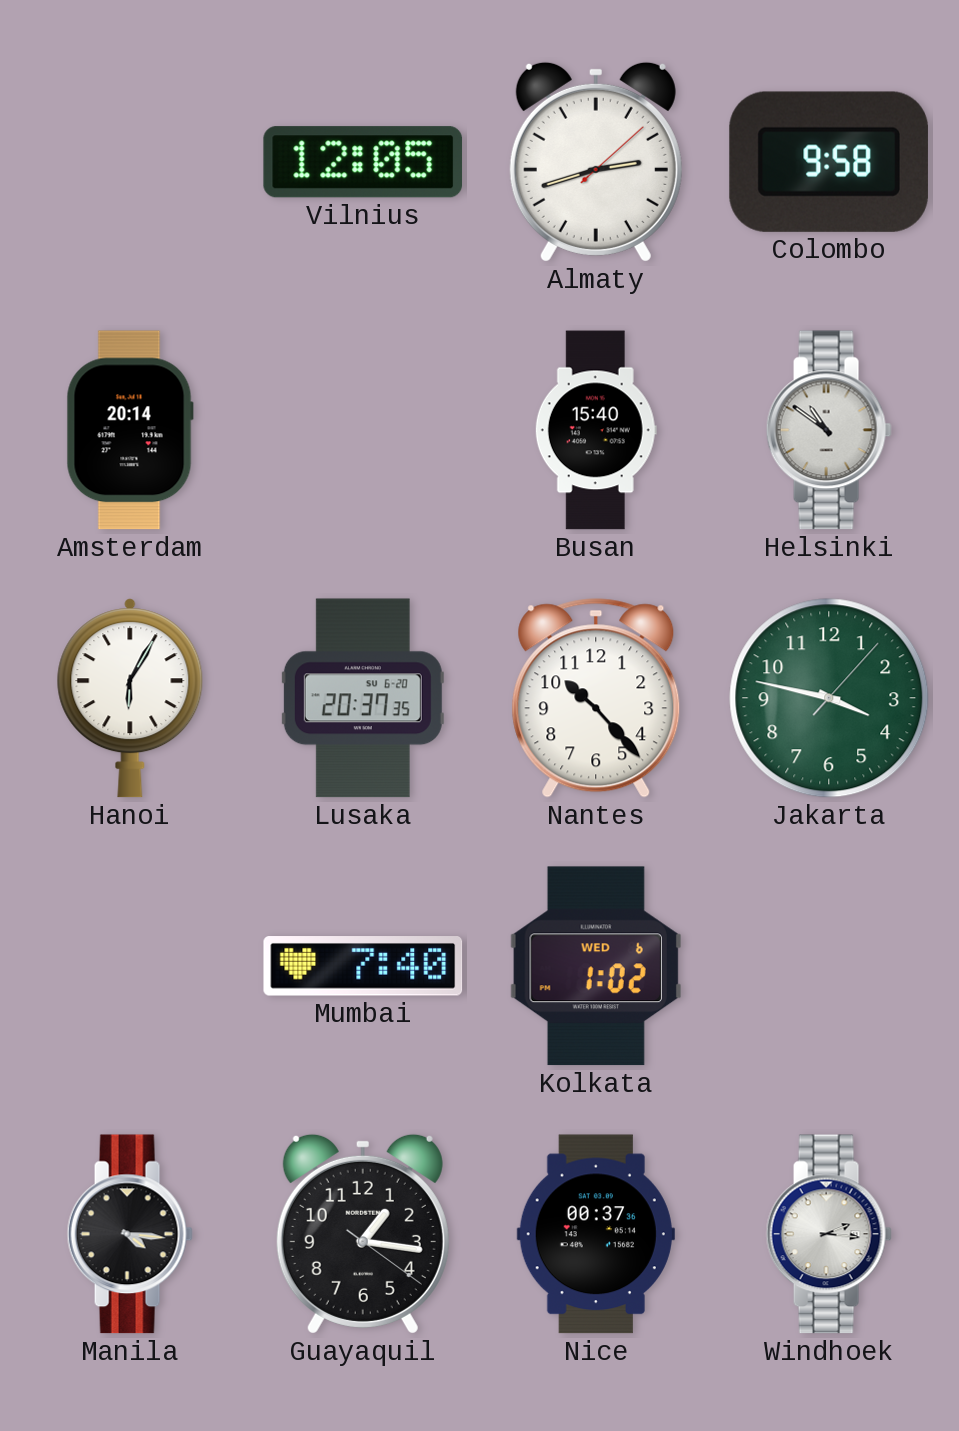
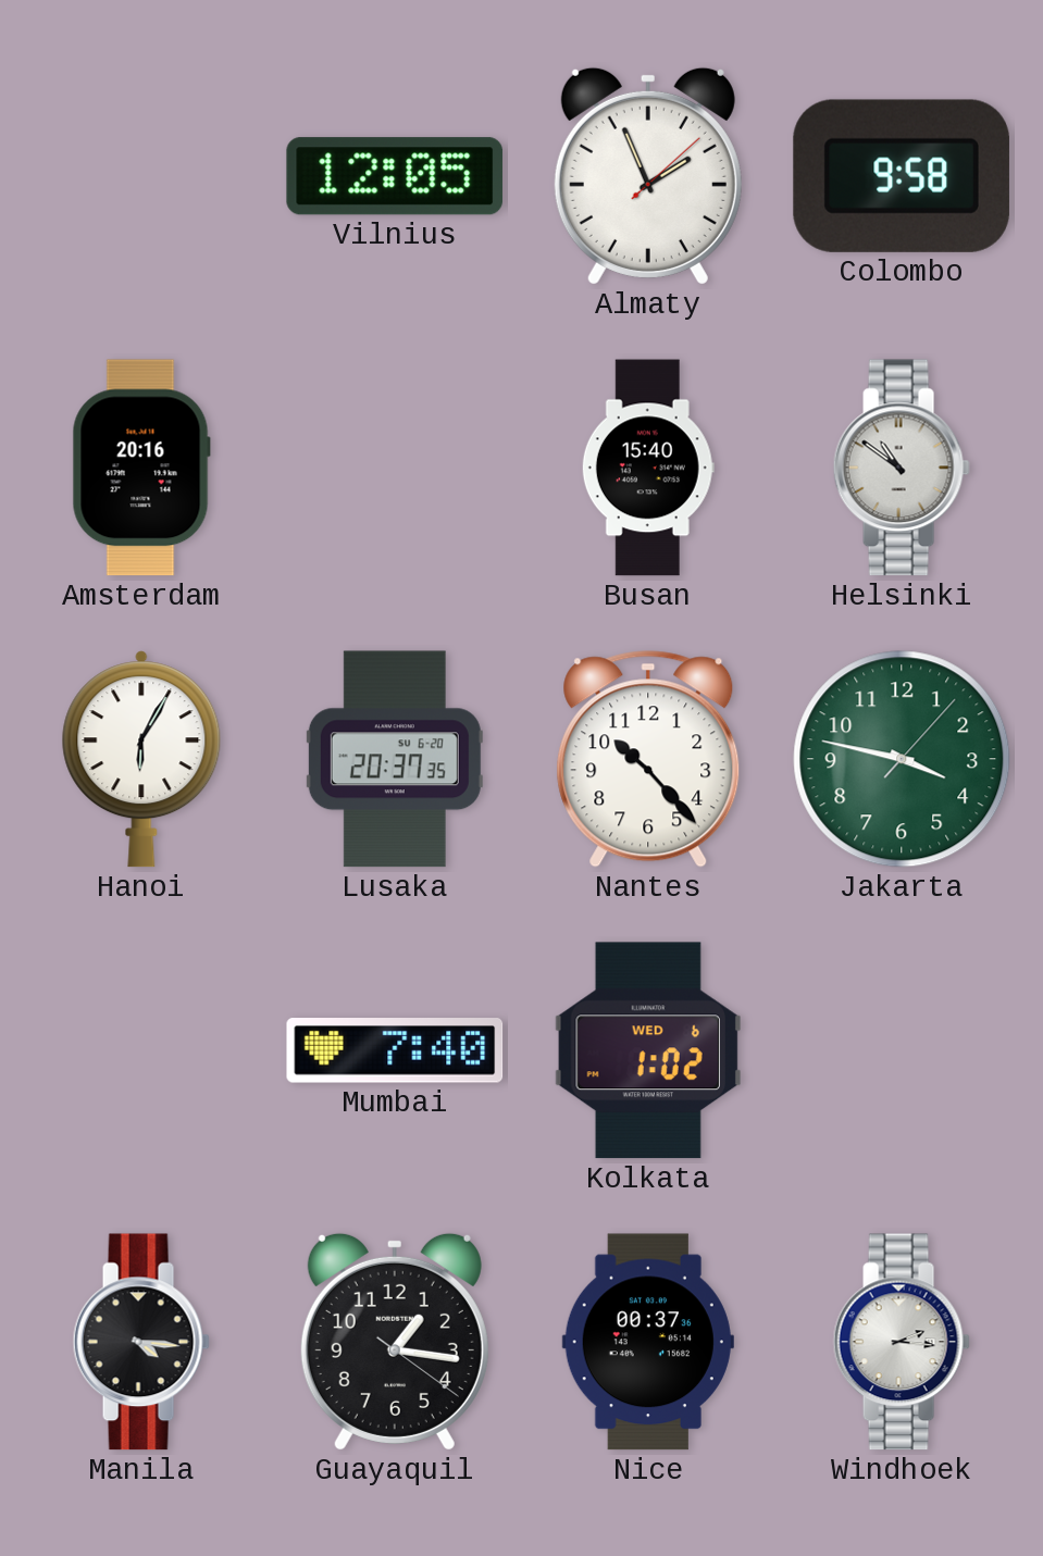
Almaty: 2:42 -> 1:56 (648, 176)
Amsterdam: 20:14 -> 20:16 (141, 468)
